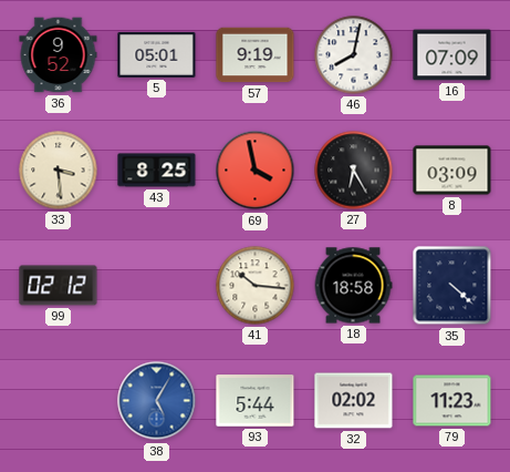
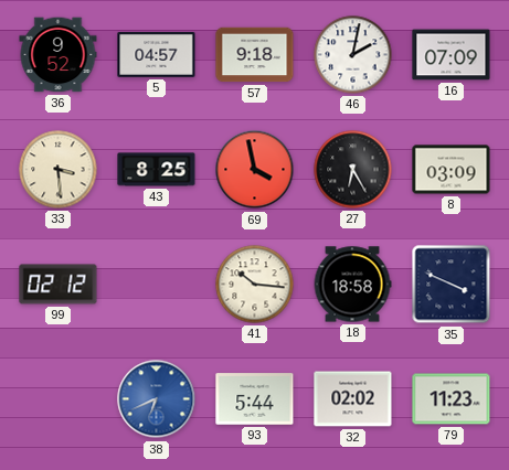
5: 05:01 -> 04:57 (157, 55)
57: 9:19 -> 9:18 (255, 55)
46: 8:02 -> 2:02 (353, 55)
35: 4:22 -> 3:49 (452, 285)
38: 5:05 -> 6:41 (157, 399)
